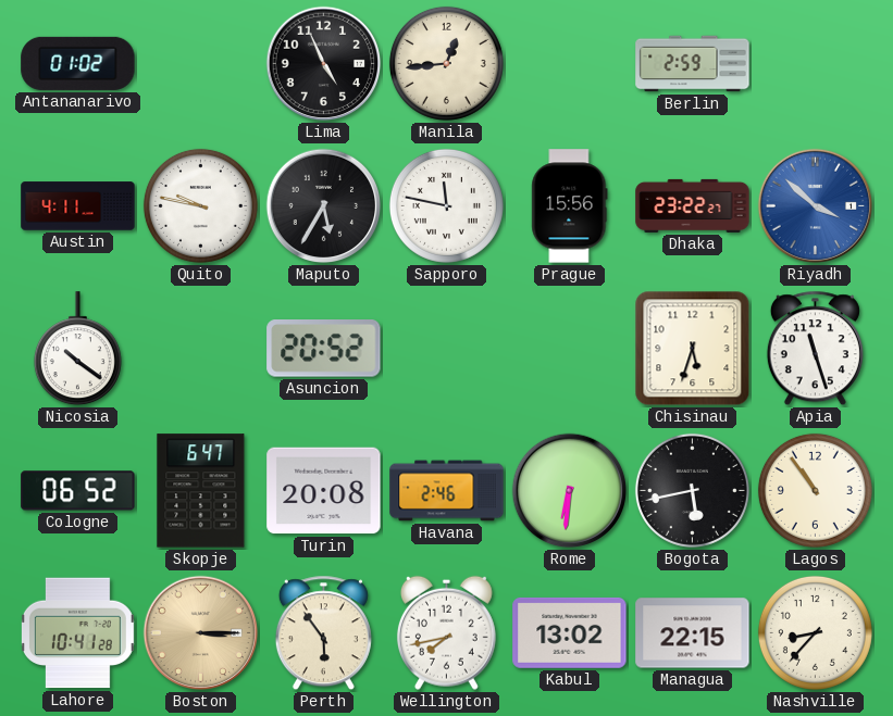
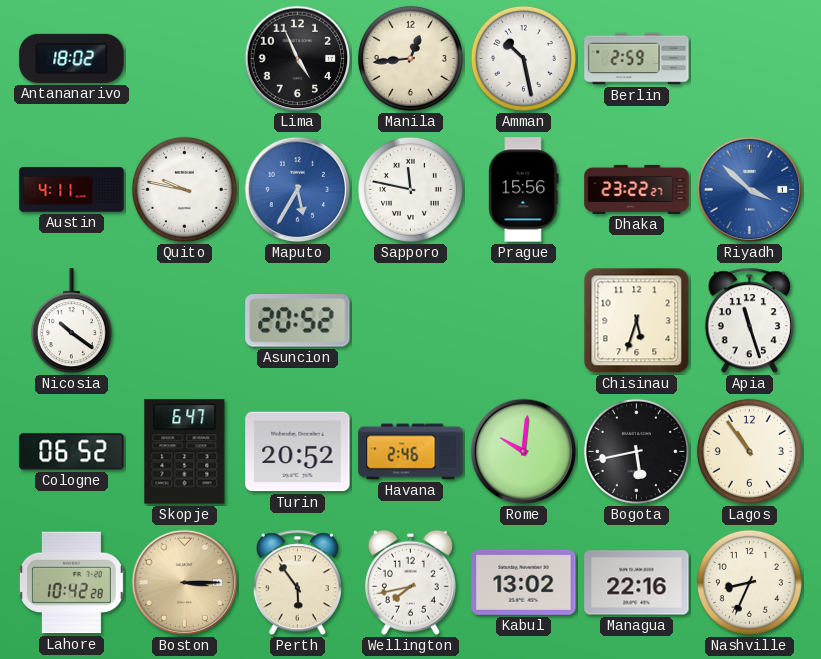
Antananarivo: 01:02 -> 18:02 (72, 58)
Amman: none -> 10:28 (523, 58)
Maputo dial: black -> blue (298, 190)
Turin: 20:08 -> 20:52 (298, 452)
Rome: 6:31 -> 10:01 (524, 452)
Lahore: 10:41 -> 10:42 (71, 583)
Managua: 22:15 -> 22:16 (637, 583)
Nashville: 8:37 -> 8:34 (749, 582)
